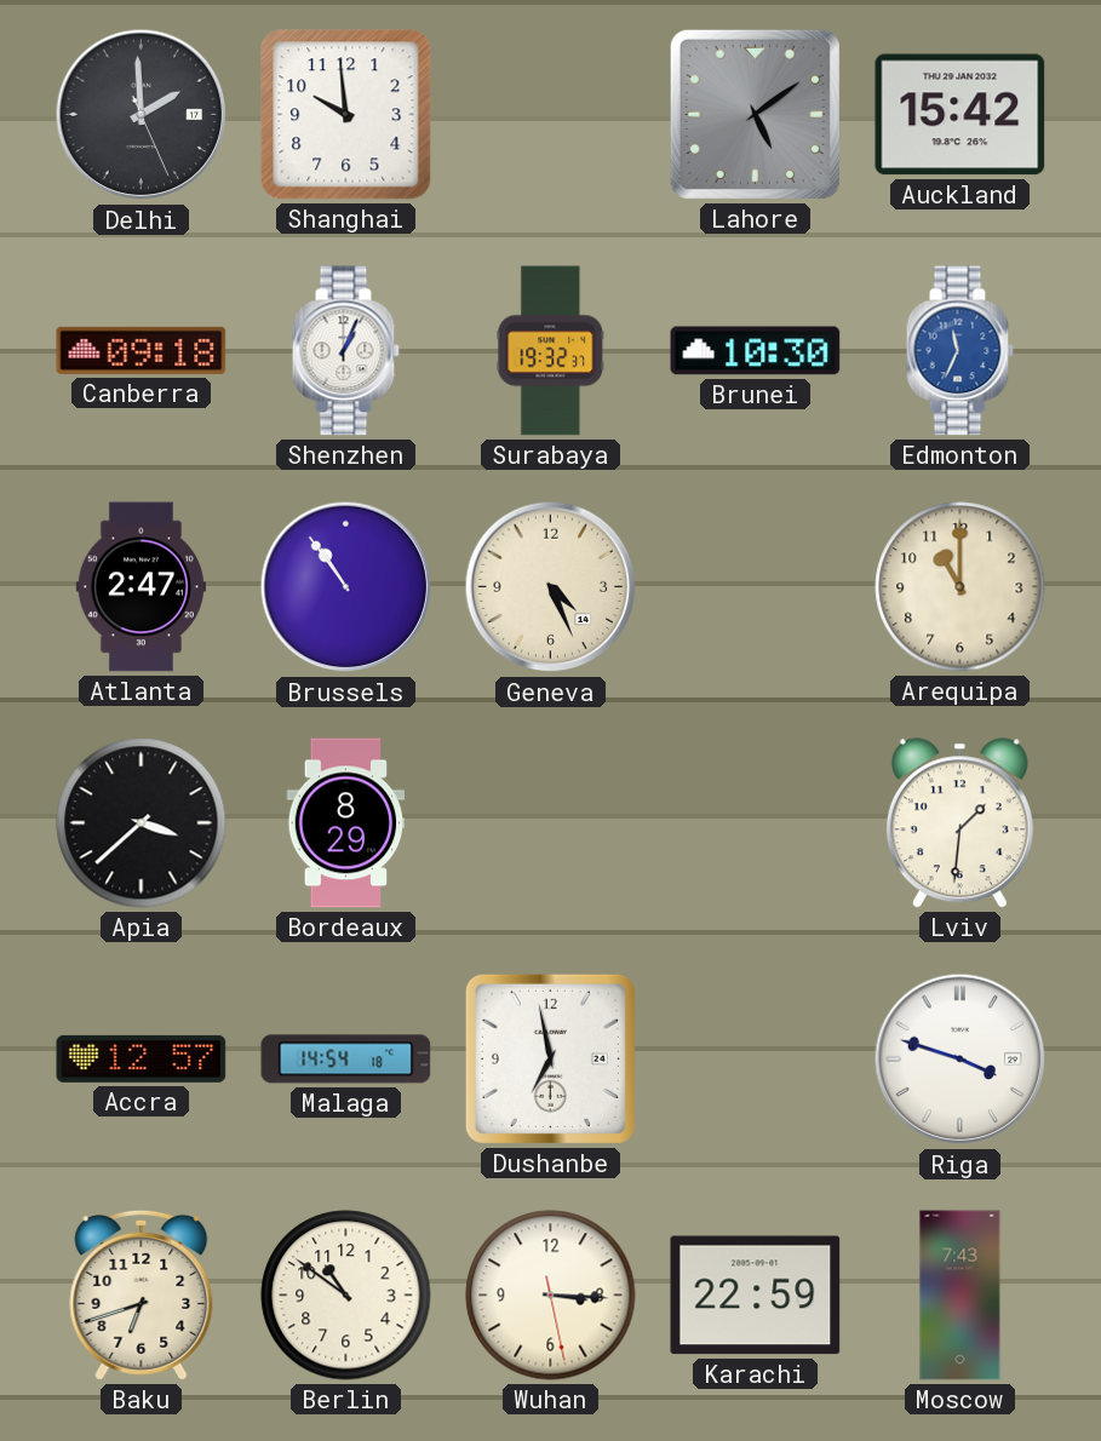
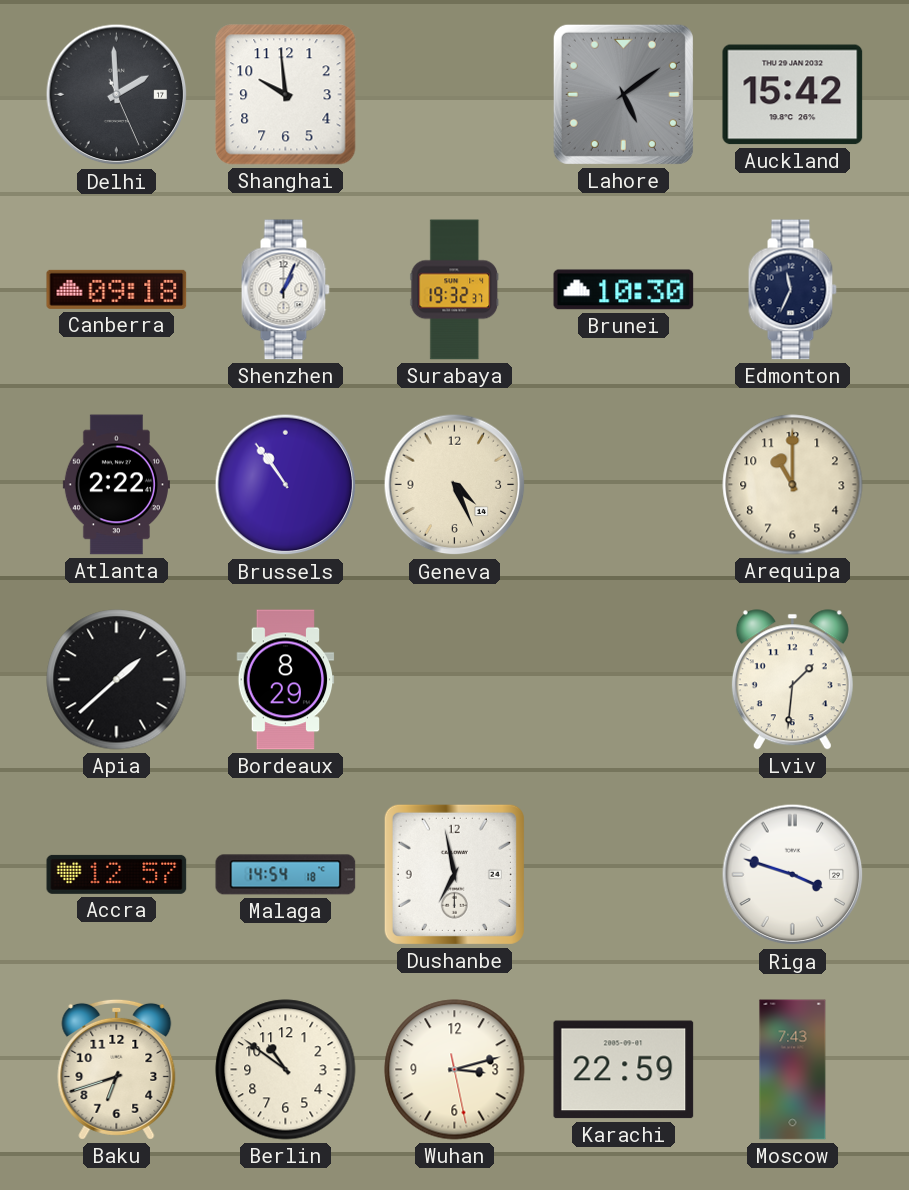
Edmonton dial: blue -> navy (792, 290)
Atlanta: 2:47 -> 2:22 (116, 485)
Apia: 3:38 -> 1:38 (117, 680)
Wuhan: 3:15 -> 3:12 (455, 1070)
